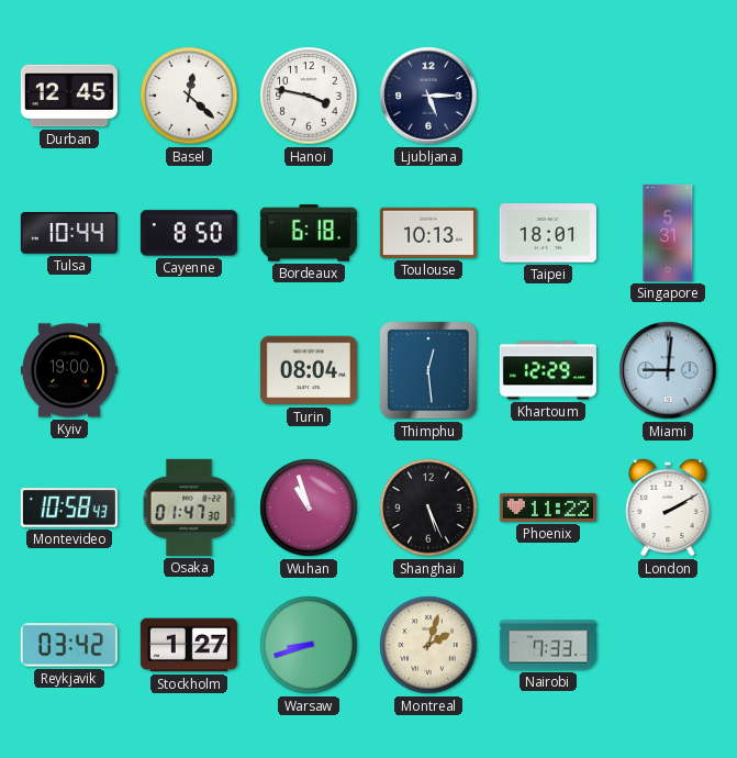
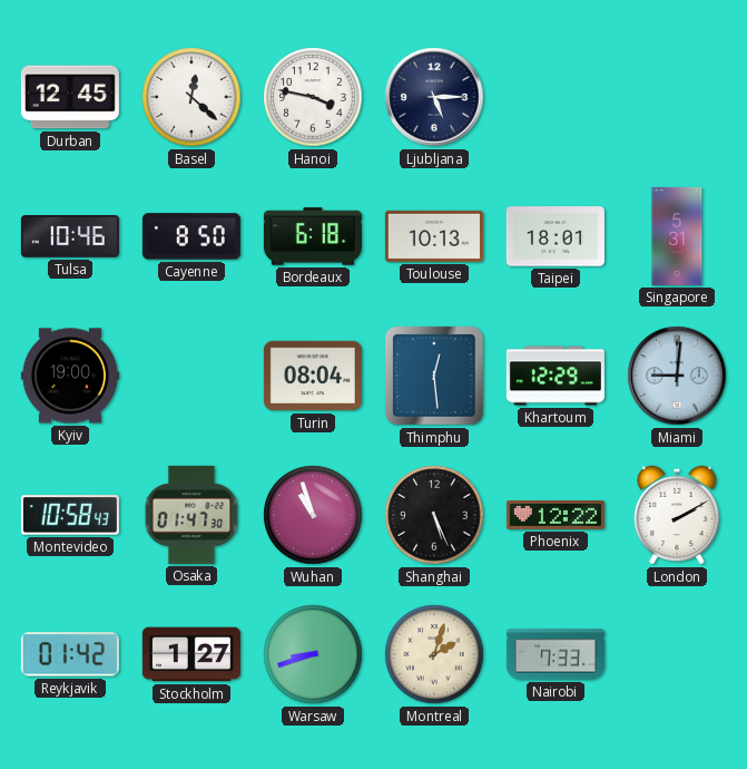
Tulsa: 10:44 -> 10:46 (70, 237)
Phoenix: 11:22 -> 12:22 (556, 515)
Reykjavik: 03:42 -> 01:42 (70, 654)
